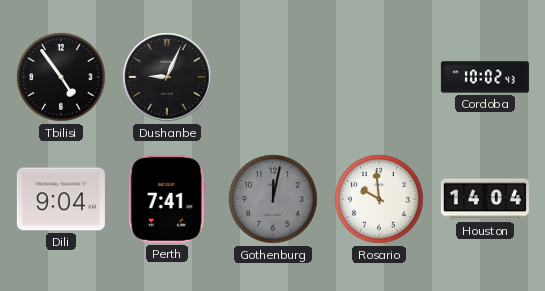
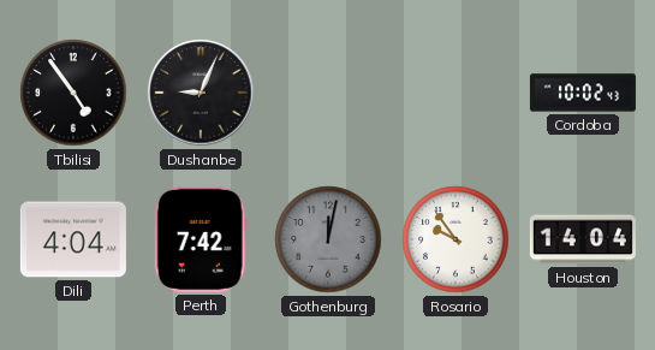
Dili: 9:04 -> 4:04 (73, 239)
Perth: 7:41 -> 7:42 (201, 239)
Rosario: 9:59 -> 9:54 (455, 239)
